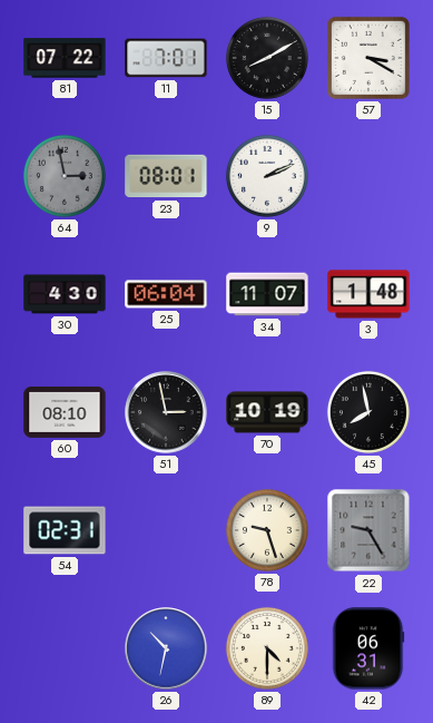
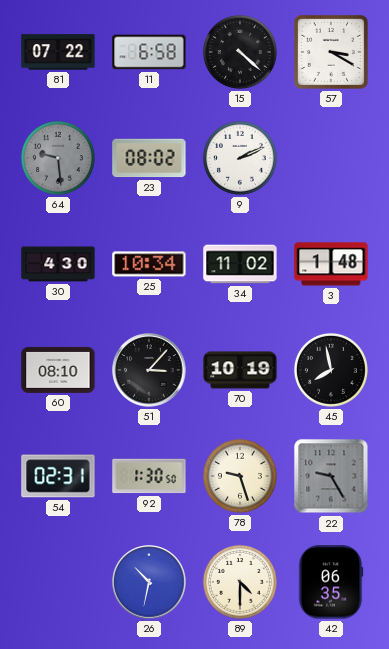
11: 7:01 -> 6:58 (149, 52)
15: 8:10 -> 4:22 (240, 52)
64: 2:58 -> 9:29 (58, 158)
23: 08:01 -> 08:02 (149, 158)
25: 06:04 -> 10:34 (149, 264)
34: 11:07 -> 11:02 (240, 264)
51: 2:58 -> 3:07 (149, 370)
92: none -> 1:30 (149, 476)
42: 06:31 -> 06:35 (331, 582)
